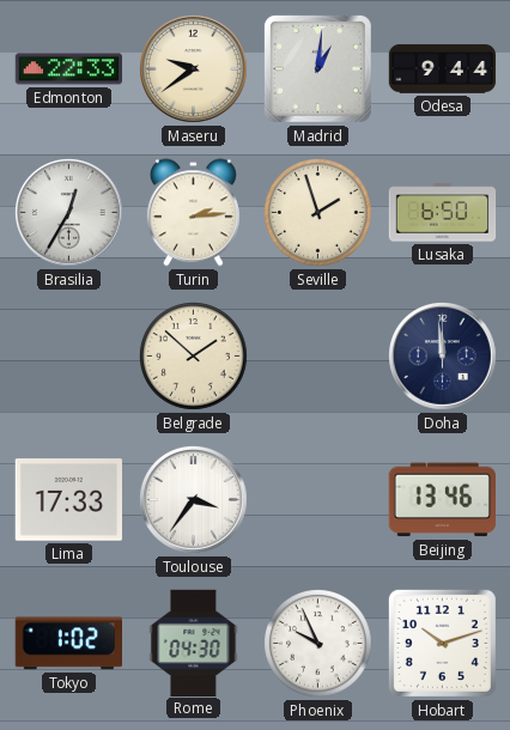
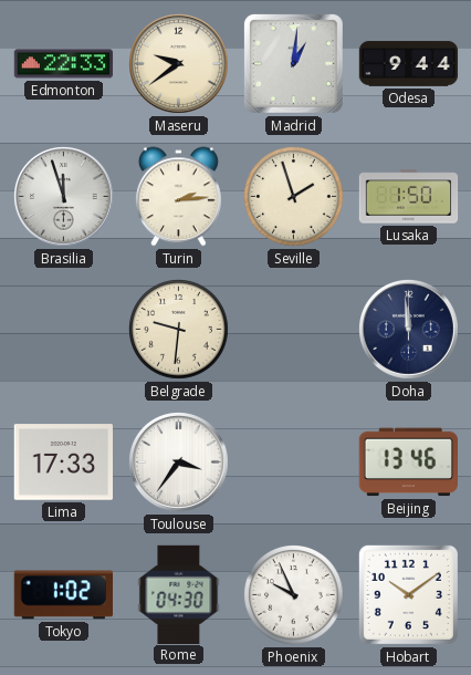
Brasilia: 12:35 -> 11:57 (64, 197)
Lusaka: 6:50 -> 1:50 (409, 197)
Belgrade: 1:52 -> 9:31 (179, 330)
Hobart: 10:12 -> 10:09 (408, 594)
